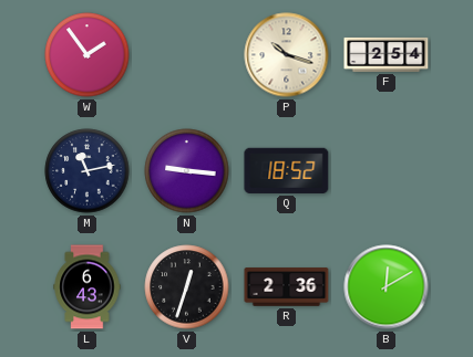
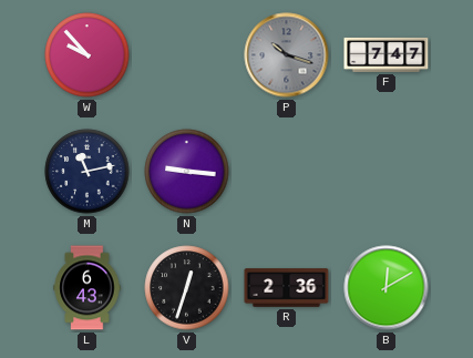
W: 1:54 -> 9:53 (88, 55)
P dial: cream -> grey (287, 55)
F: 2:54 -> 7:47 (387, 54)
Q: 18:52 -> none (287, 170)
